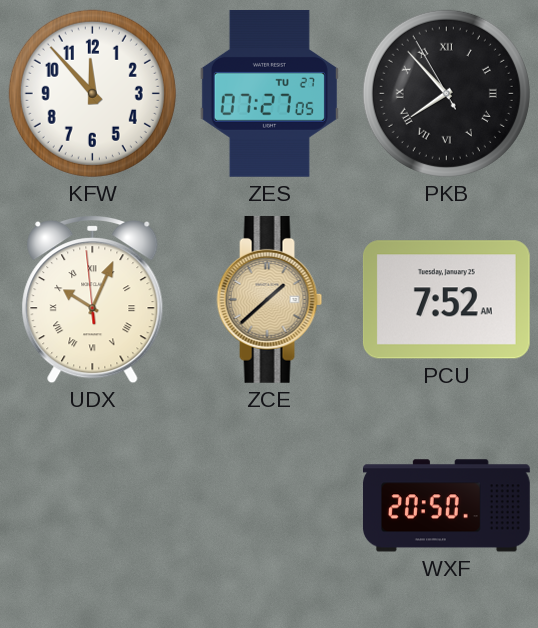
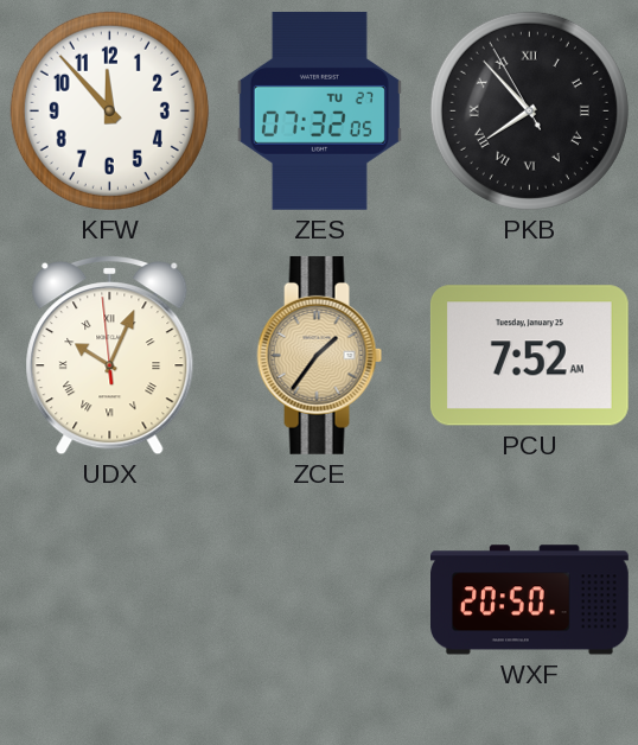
ZES: 07:27 -> 07:32 (319, 112)
ZCE: 1:38 -> 1:36 (320, 355)
